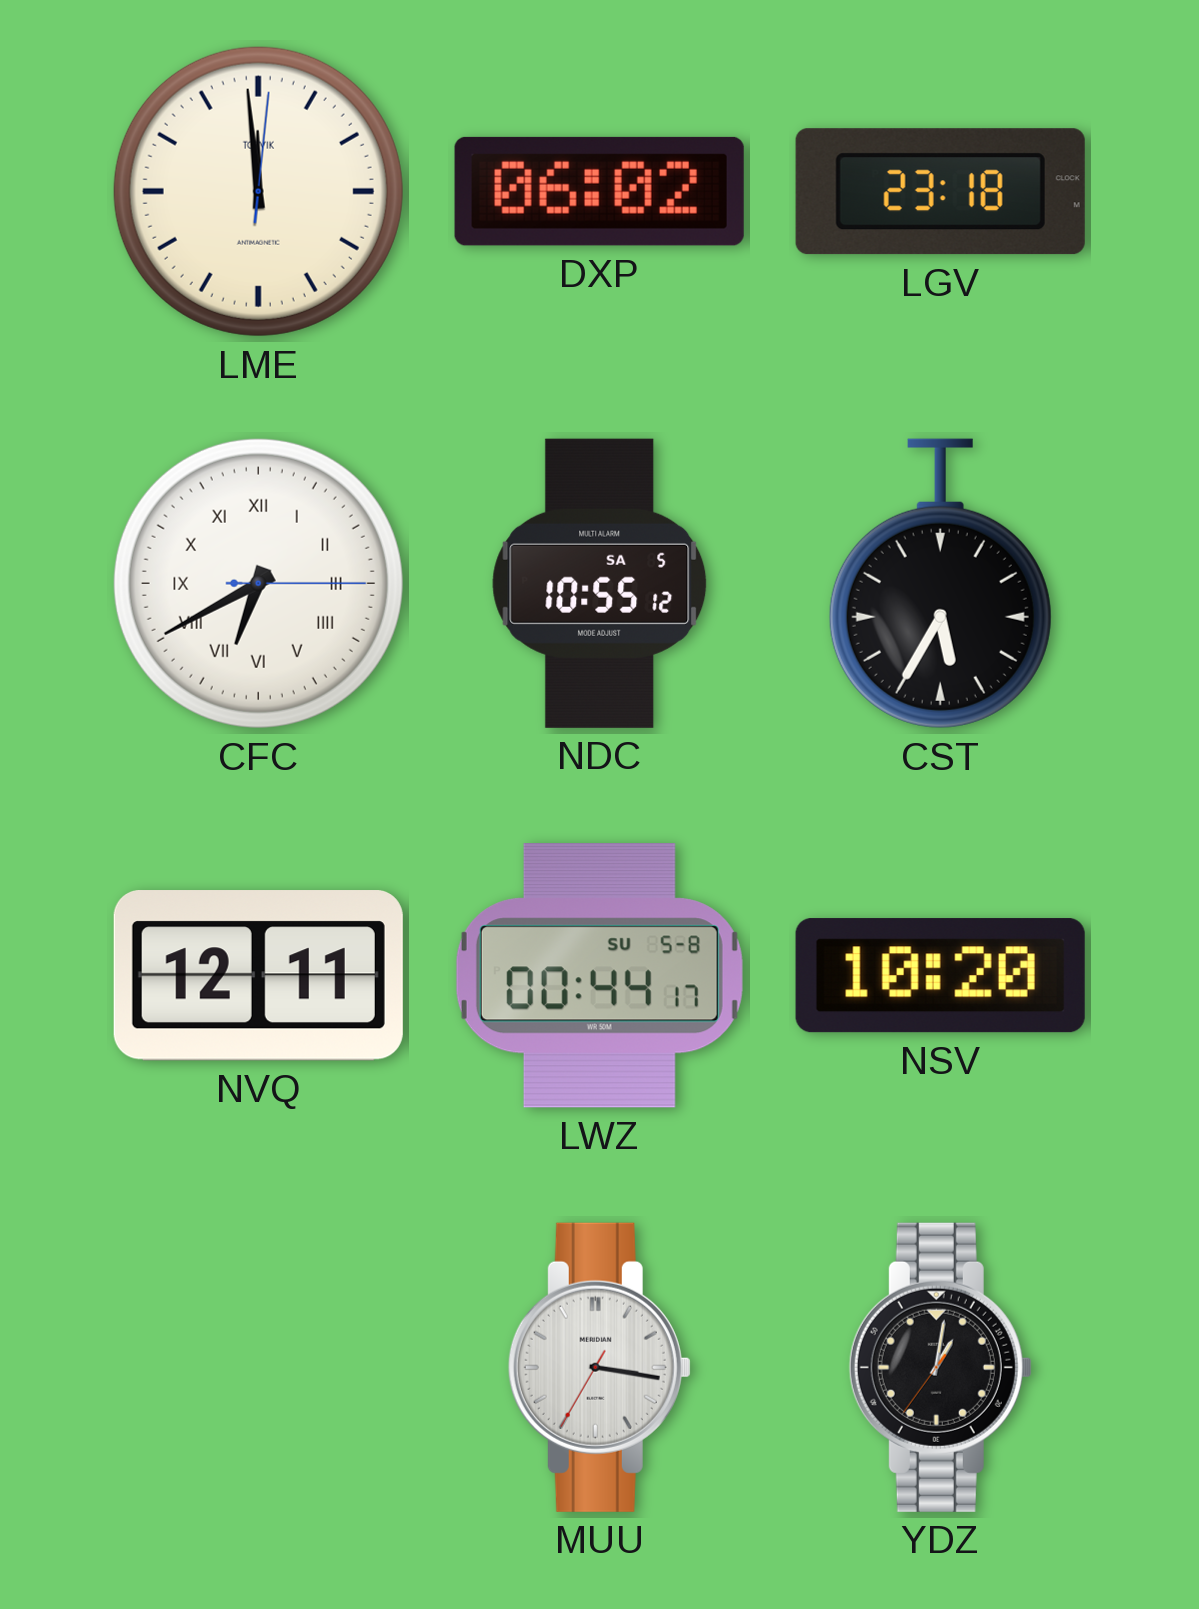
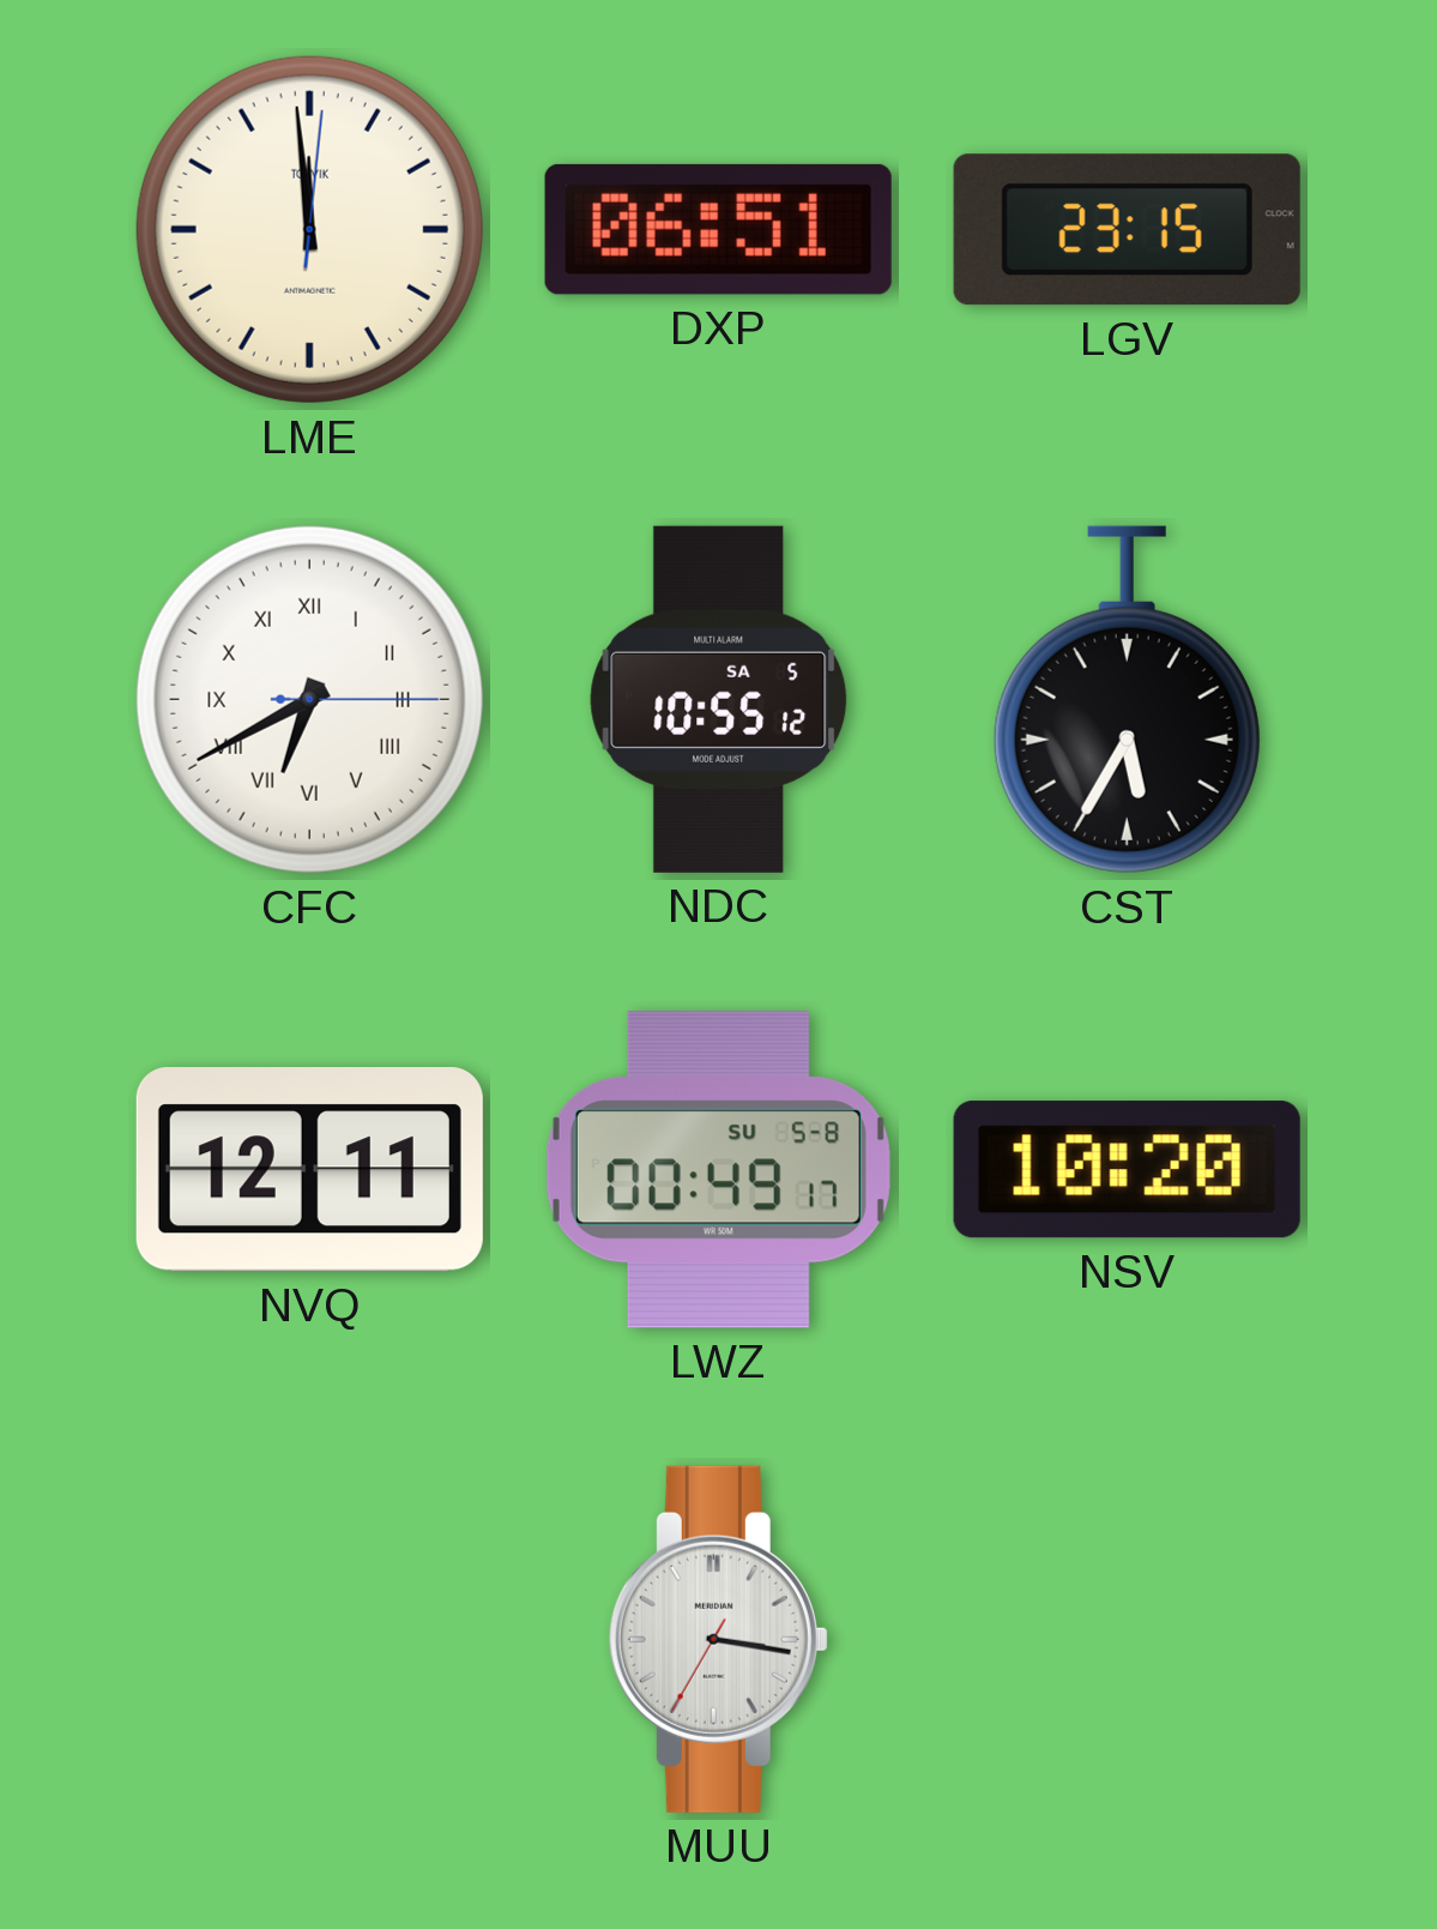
DXP: 06:02 -> 06:51 (718, 229)
LGV: 23:18 -> 23:15 (1127, 230)
LWZ: 00:44 -> 00:49 (718, 1170)
YDZ: 1:01 -> none (940, 1367)
